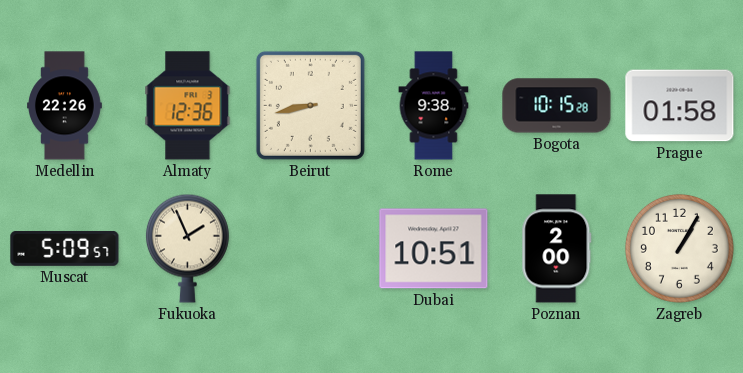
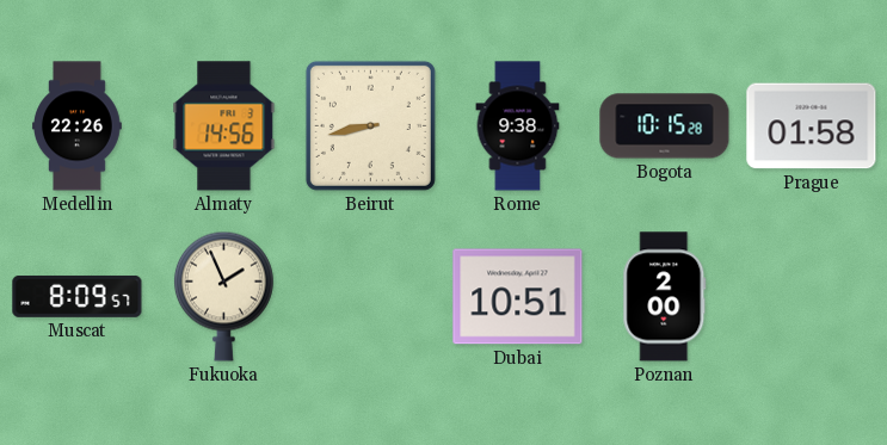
Almaty: 12:36 -> 14:56 (224, 126)
Muscat: 5:09 -> 8:09 (78, 296)
Zagreb: 1:05 -> none (679, 248)
